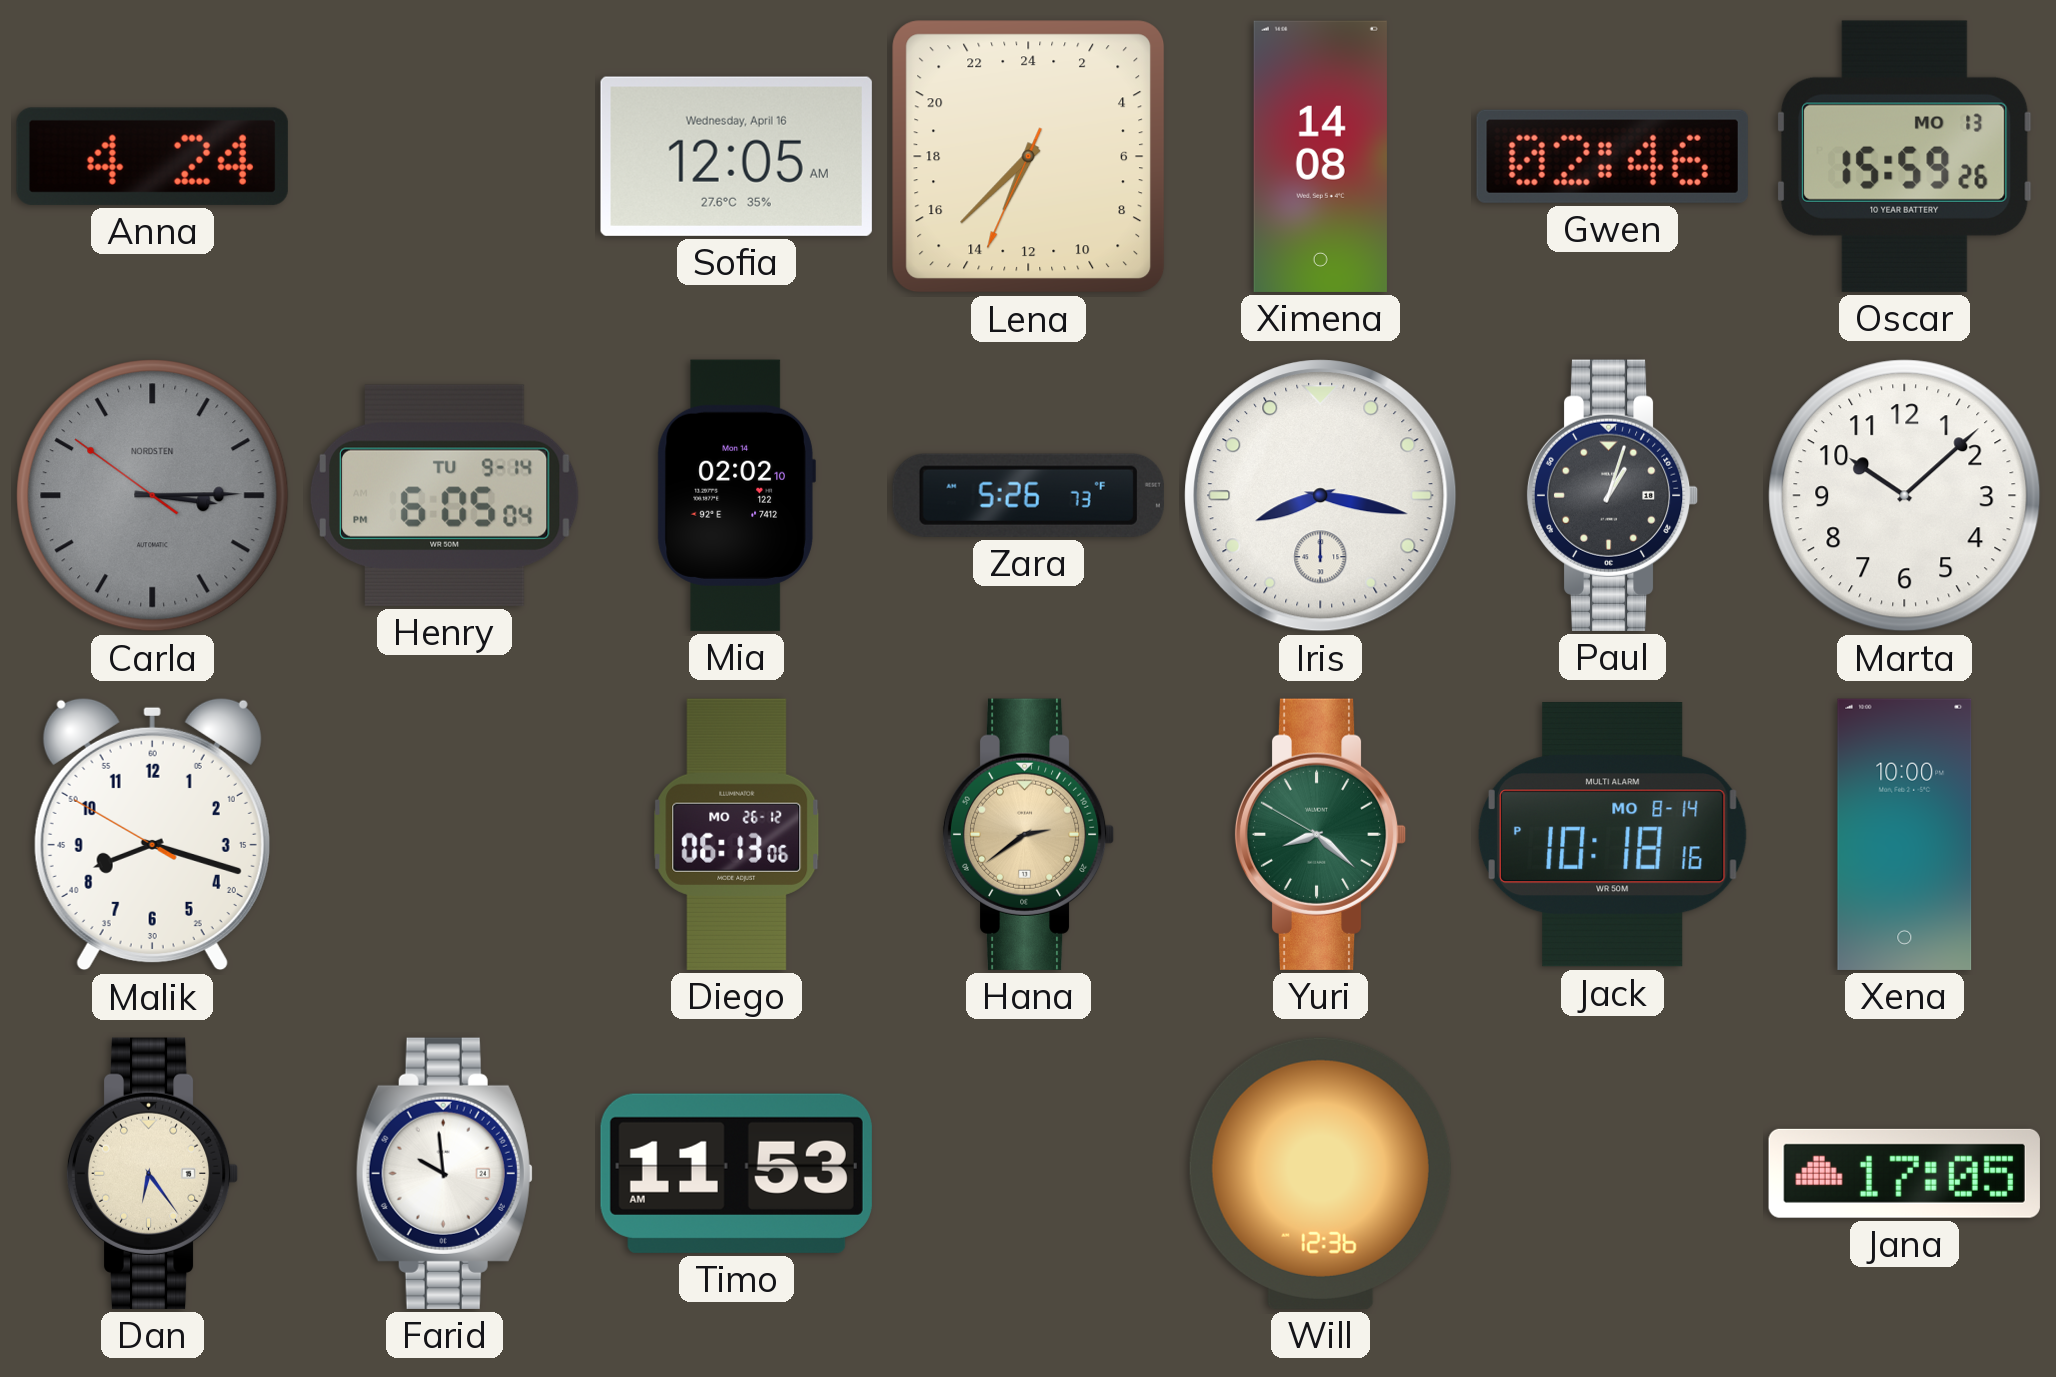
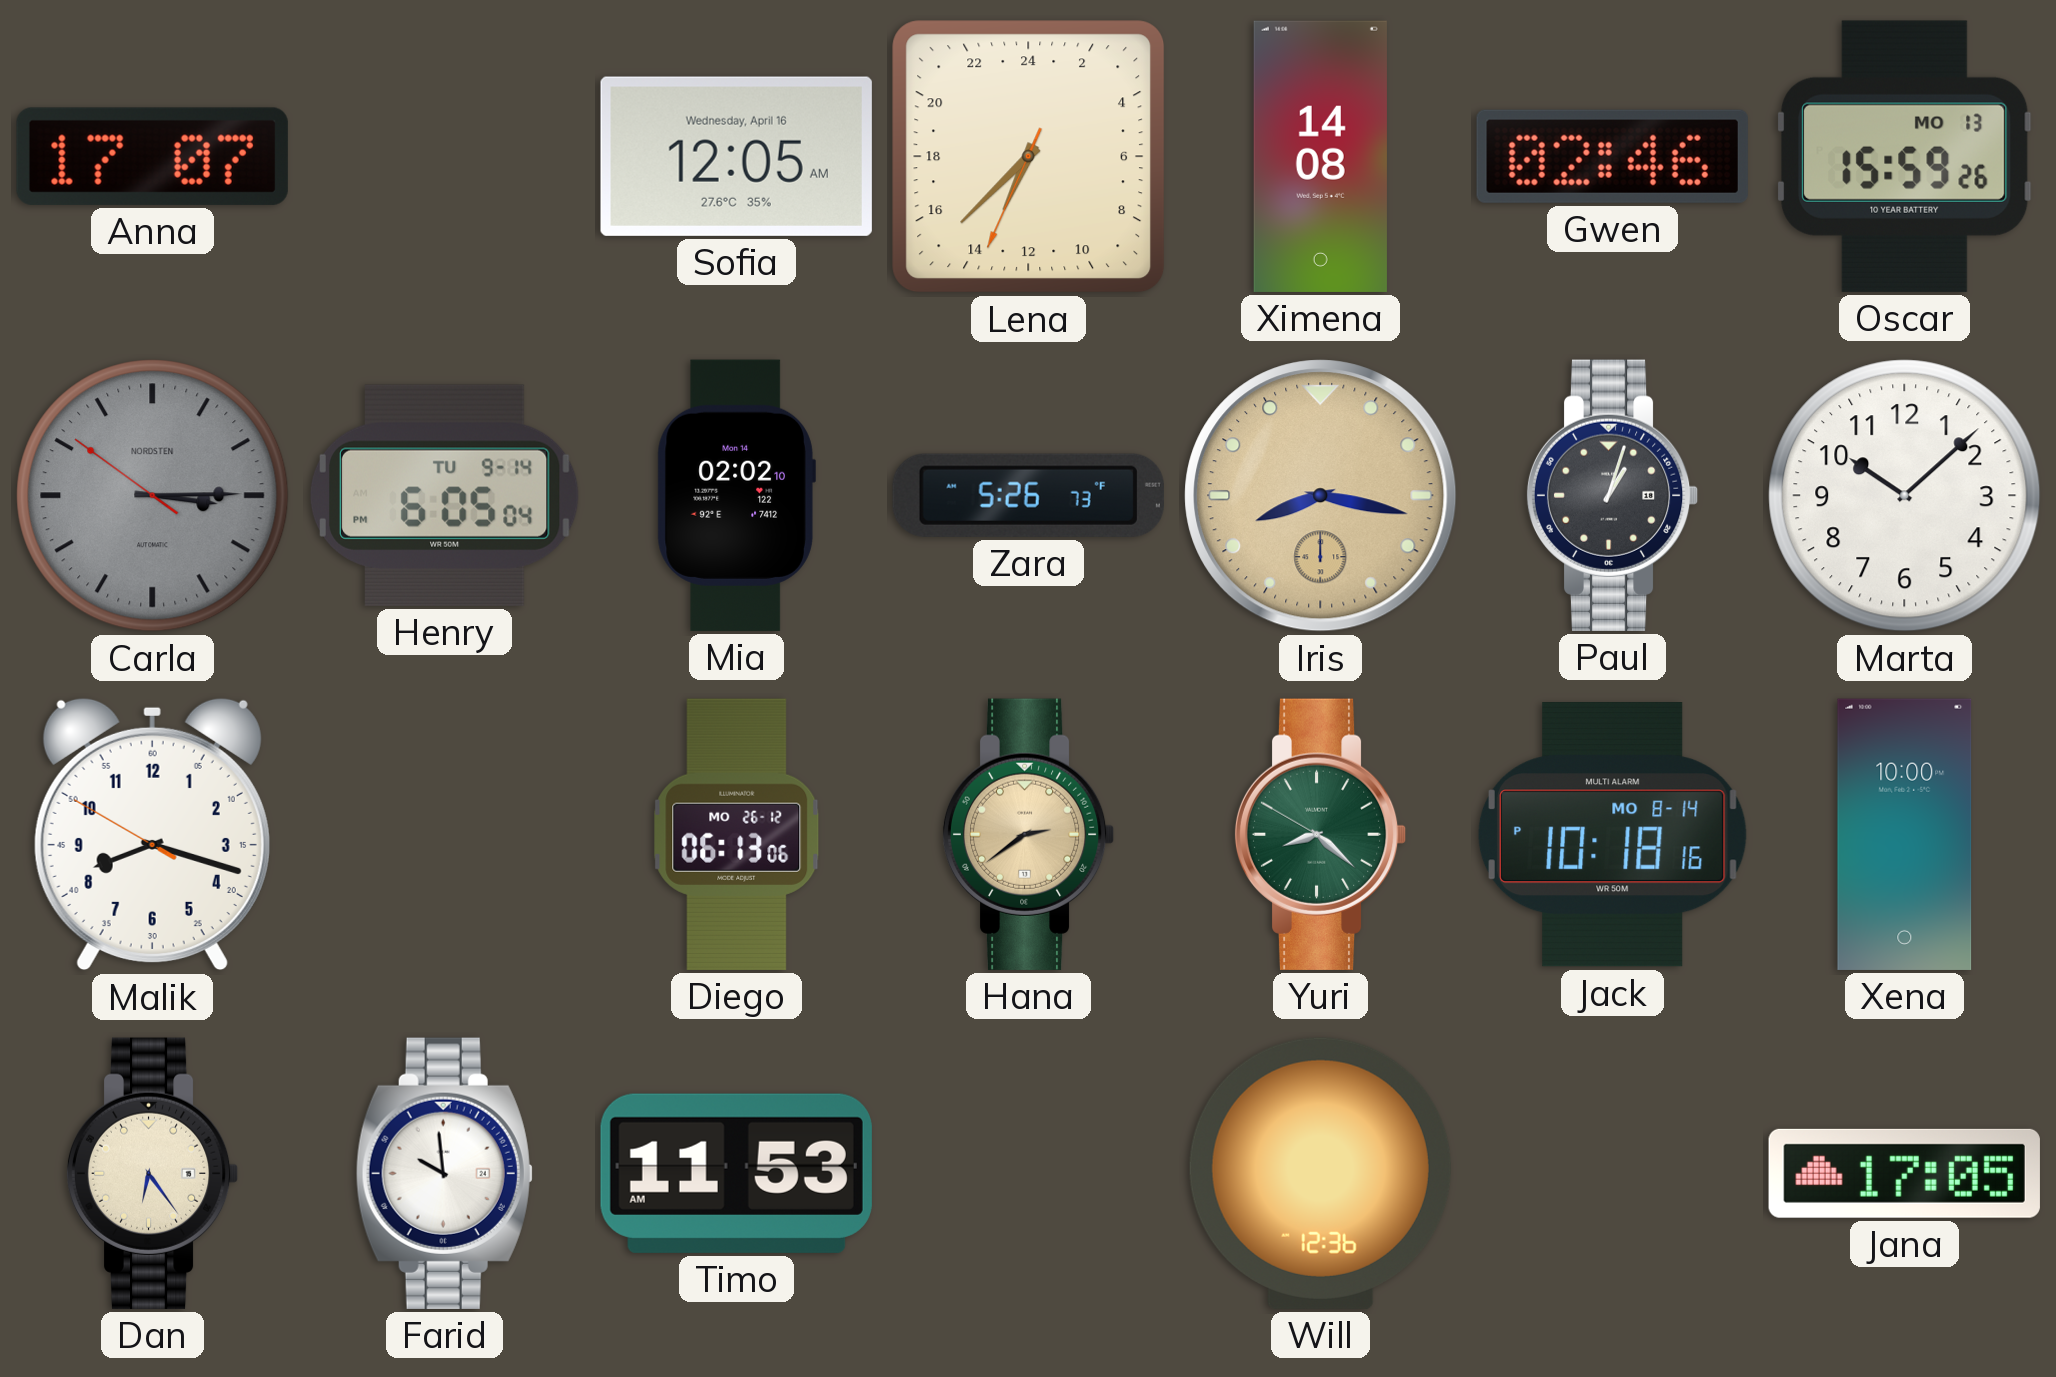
Anna: 4:24 -> 17:07 (152, 156)
Iris dial: white -> champagne (1321, 496)
